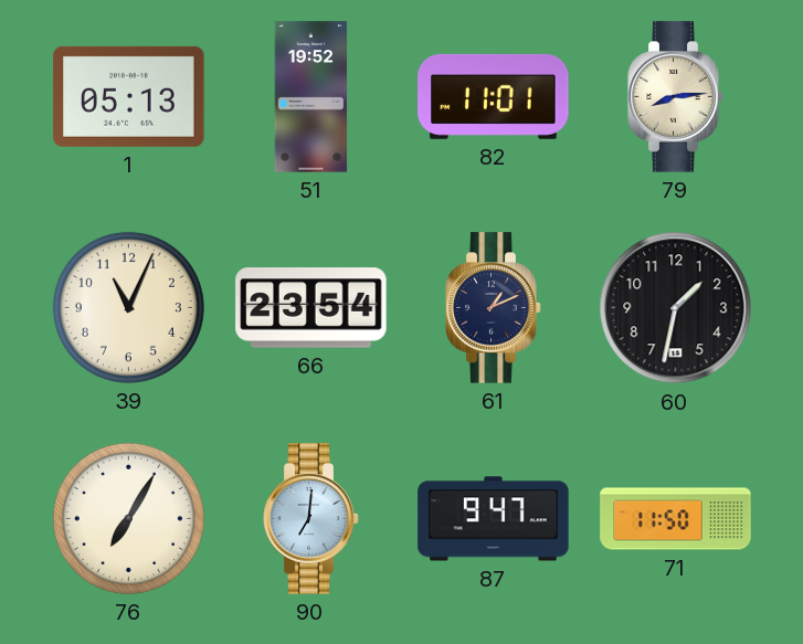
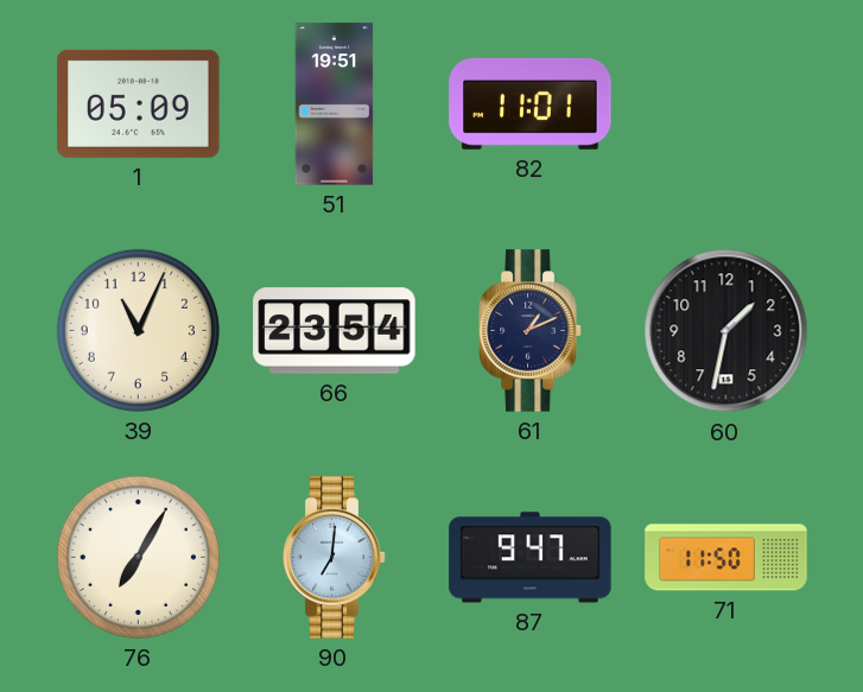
1: 05:13 -> 05:09 (139, 103)
51: 19:52 -> 19:51 (335, 104)
79: 8:14 -> none (676, 97)
